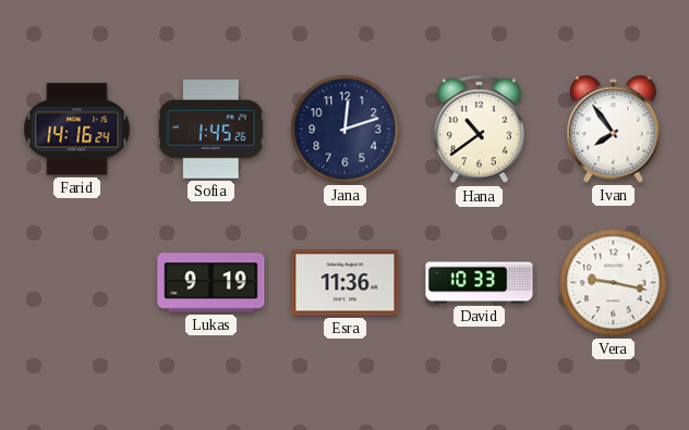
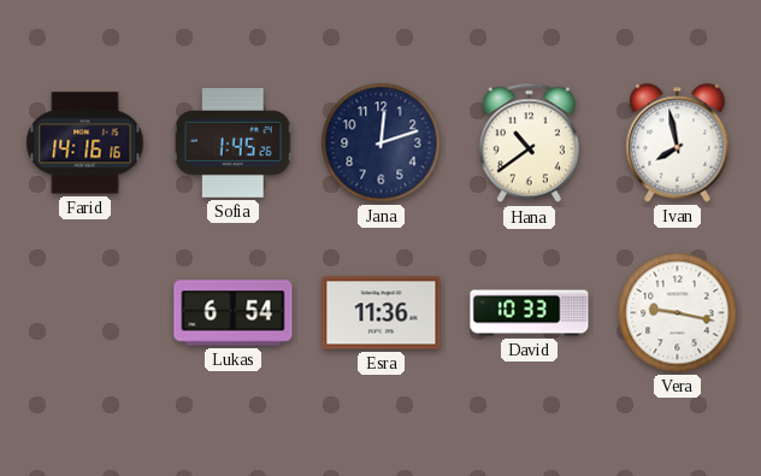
Farid: 14:16:24 -> 14:16:16 (85, 143)
Ivan: 7:54 -> 7:58 (678, 143)
Lukas: 9:19 -> 6:54 (234, 313)
